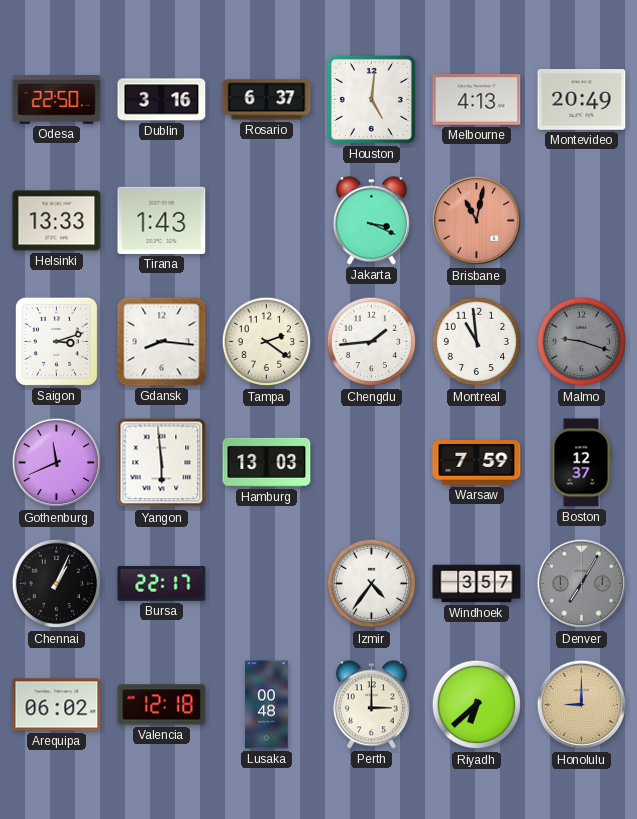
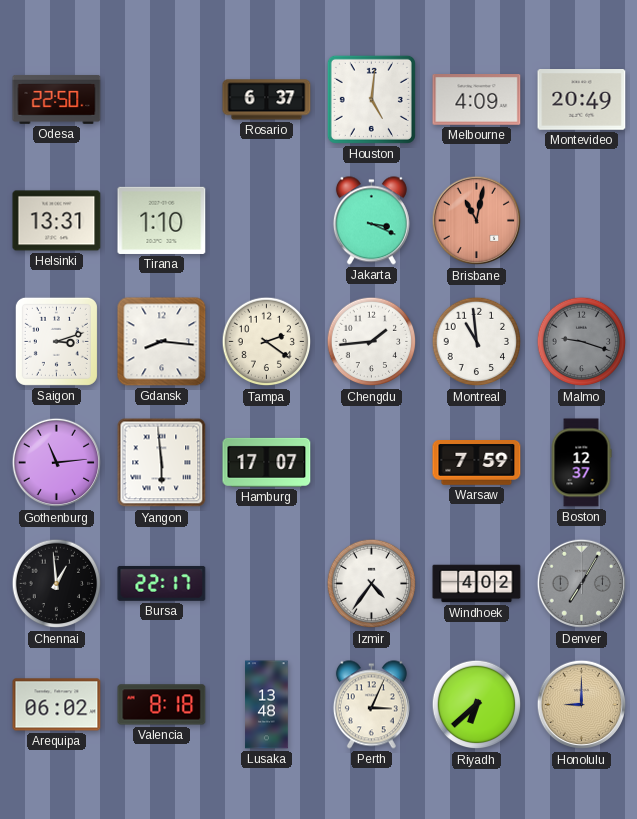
Dublin: 3:16 -> none (162, 100)
Melbourne: 4:13 -> 4:09 (477, 100)
Helsinki: 13:33 -> 13:31 (57, 221)
Tirana: 1:43 -> 1:10 (162, 220)
Gothenburg: 11:41 -> 11:14 (57, 463)
Hamburg: 13:03 -> 17:07 (267, 462)
Chennai: 1:04 -> 12:59 (57, 584)
Windhoek: 3:57 -> 4:02 (477, 584)
Valencia: 12:18 -> 8:18 (162, 705)
Lusaka: 00:48 -> 13:48 (267, 705)
Perth: 3:00 -> 3:04 (371, 705)
